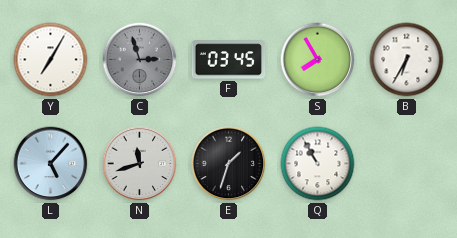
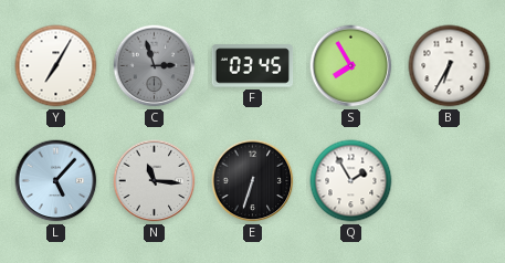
N: 11:42 -> 11:16 (155, 181)
E: 1:33 -> 6:33 (253, 181)
Q: 10:55 -> 1:55 (351, 181)
